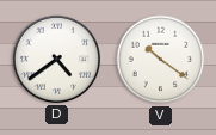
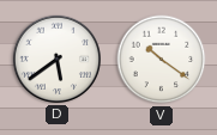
D: 4:39 -> 5:39 (56, 59)
